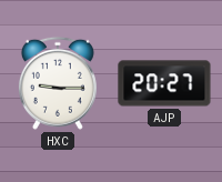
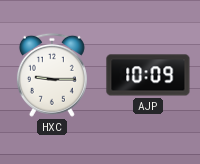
AJP: 20:27 -> 10:09 (148, 75)
